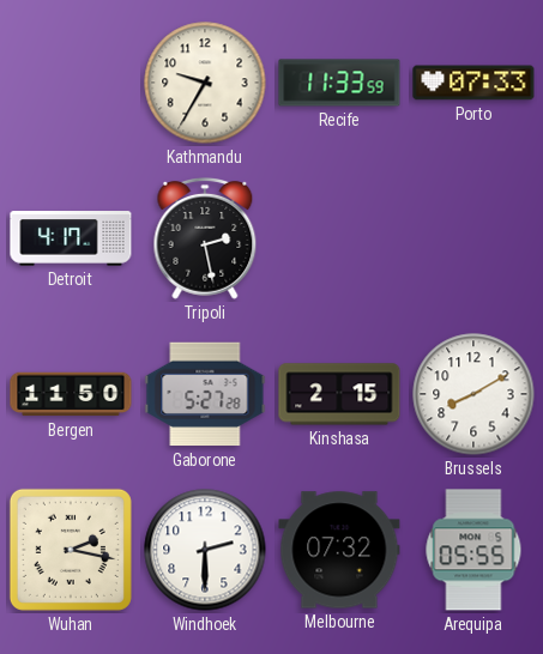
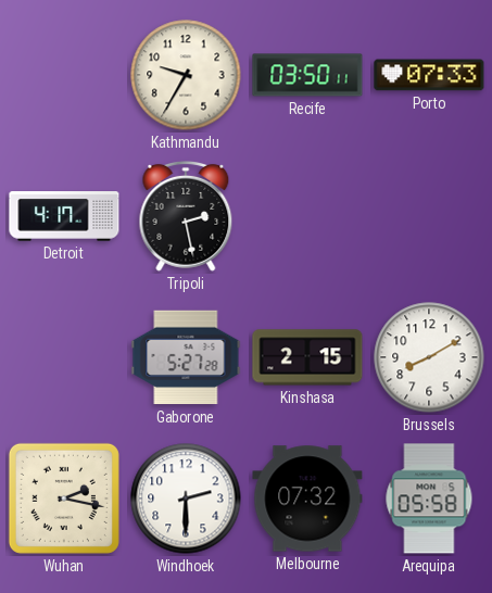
Recife: 11:33 -> 03:50 (307, 75)
Bergen: 11:50 -> none (71, 394)
Arequipa: 05:55 -> 05:58 (429, 499)
